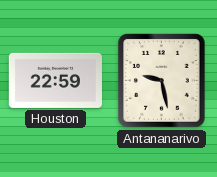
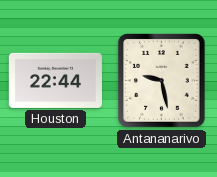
Houston: 22:59 -> 22:44 (55, 80)
